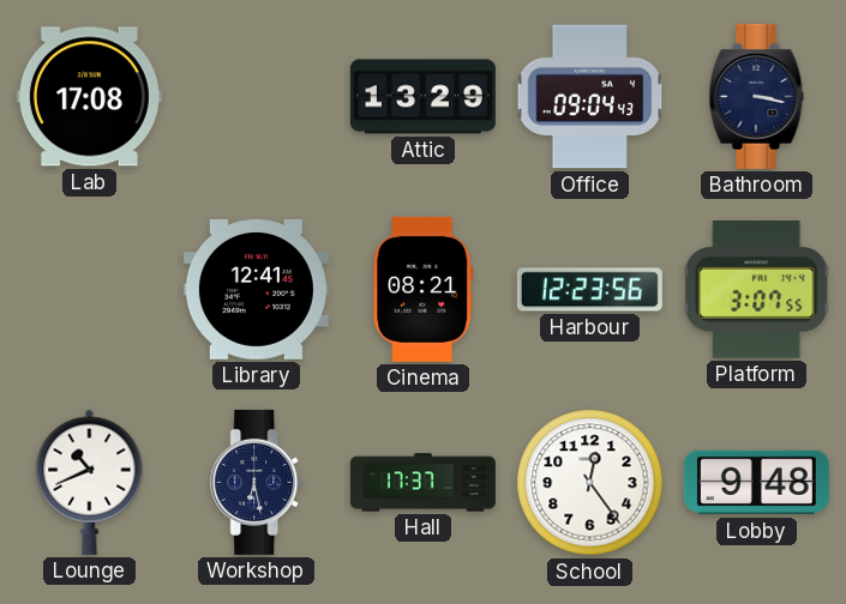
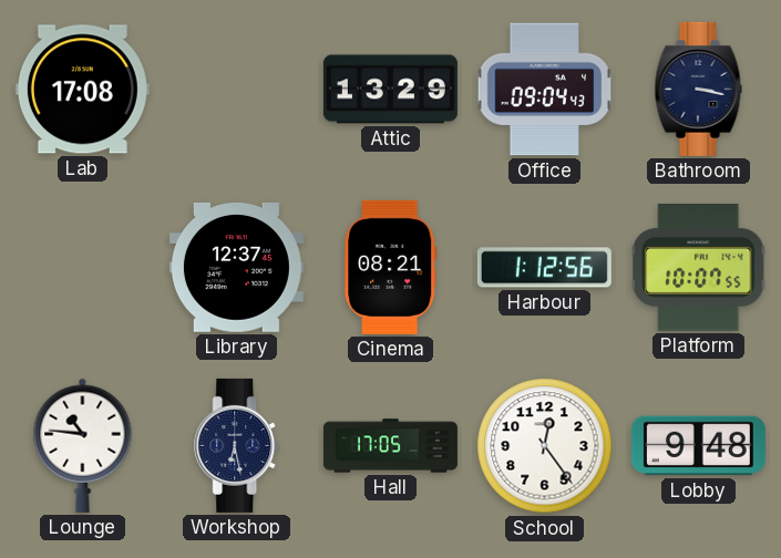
Library: 12:41 -> 12:37 (236, 267)
Harbour: 12:23 -> 1:12 (544, 268)
Platform: 3:07 -> 10:07 (699, 268)
Lounge: 10:41 -> 10:46 (83, 445)
Hall: 17:37 -> 17:05 (390, 446)
